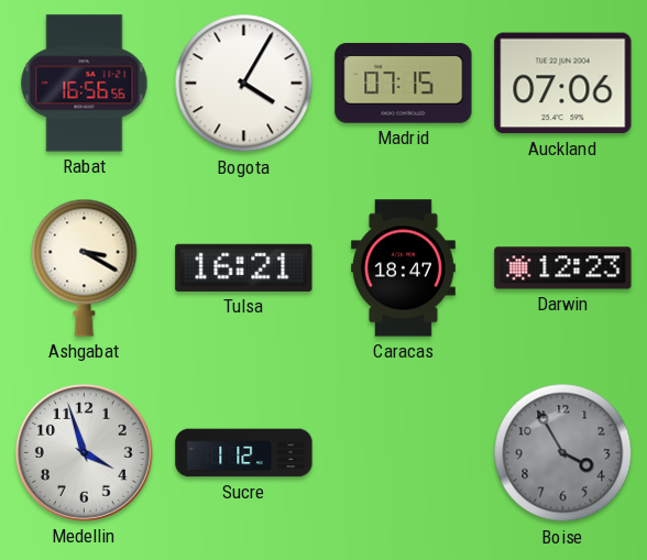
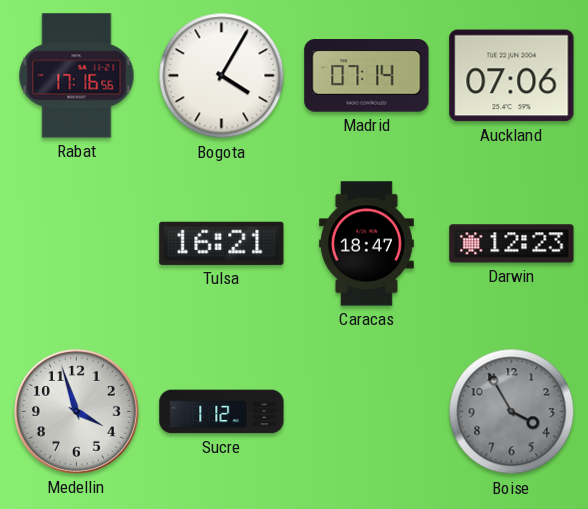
Rabat: 16:56 -> 17:16 (77, 76)
Madrid: 07:15 -> 07:14 (367, 76)
Ashgabat: 3:20 -> none (85, 267)
